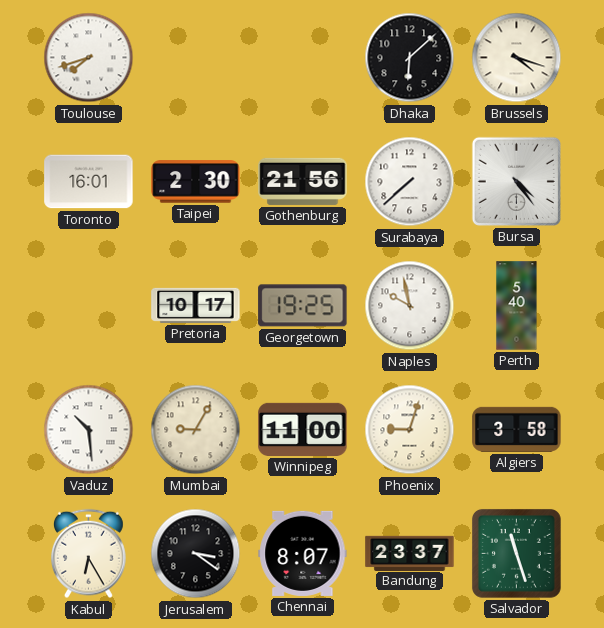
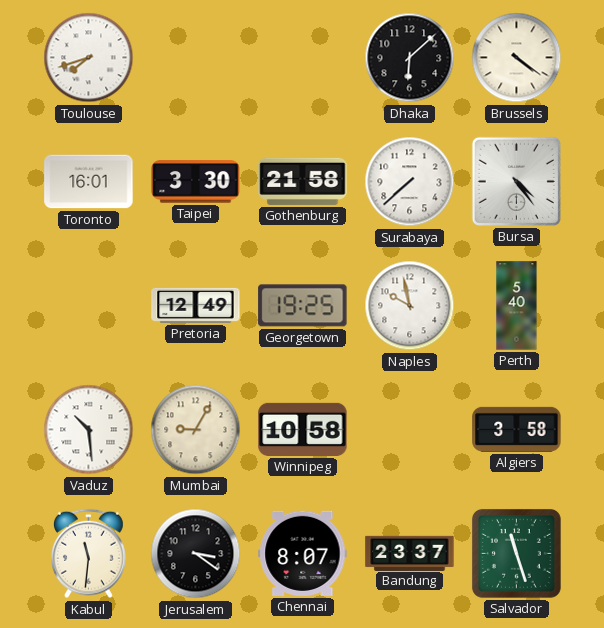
Brussels: 4:18 -> 4:21 (517, 58)
Taipei: 2:30 -> 3:30 (196, 182)
Gothenburg: 21:56 -> 21:58 (303, 181)
Pretoria: 10:17 -> 12:49 (196, 305)
Winnipeg: 11:00 -> 10:58 (303, 429)
Phoenix: 9:03 -> none (410, 430)
Kabul: 6:25 -> 11:31 (89, 554)
